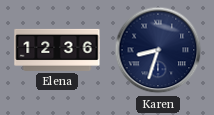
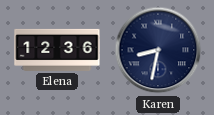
Karen: 8:33 -> 8:32 (158, 50)
